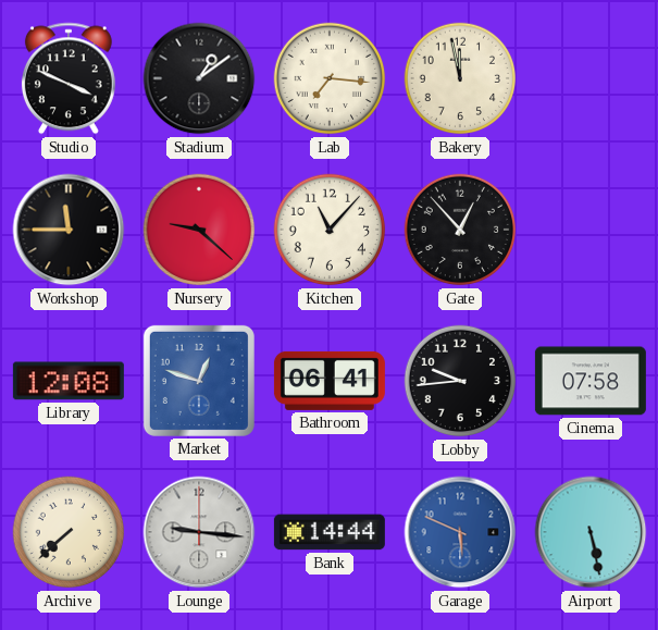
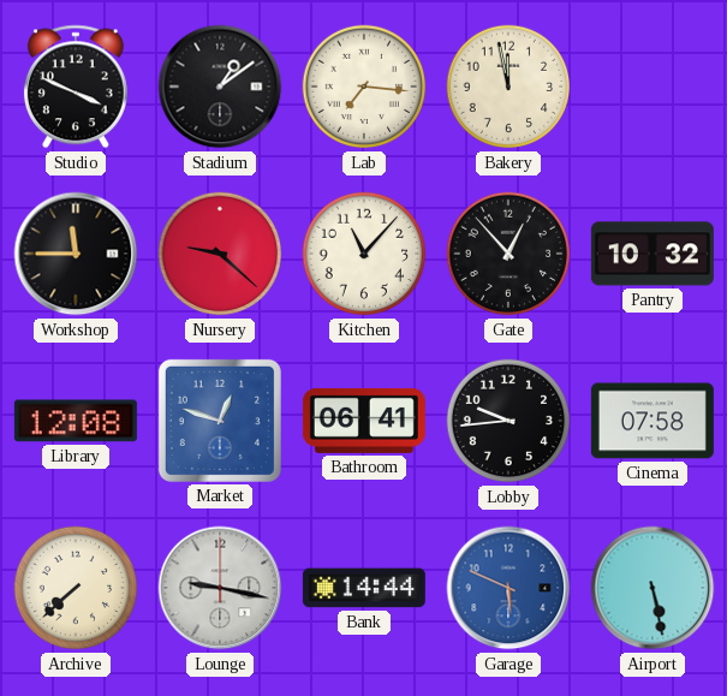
Pantry: none -> 10:32 (652, 254)
Lounge: 9:16 -> 9:17 (220, 588)
